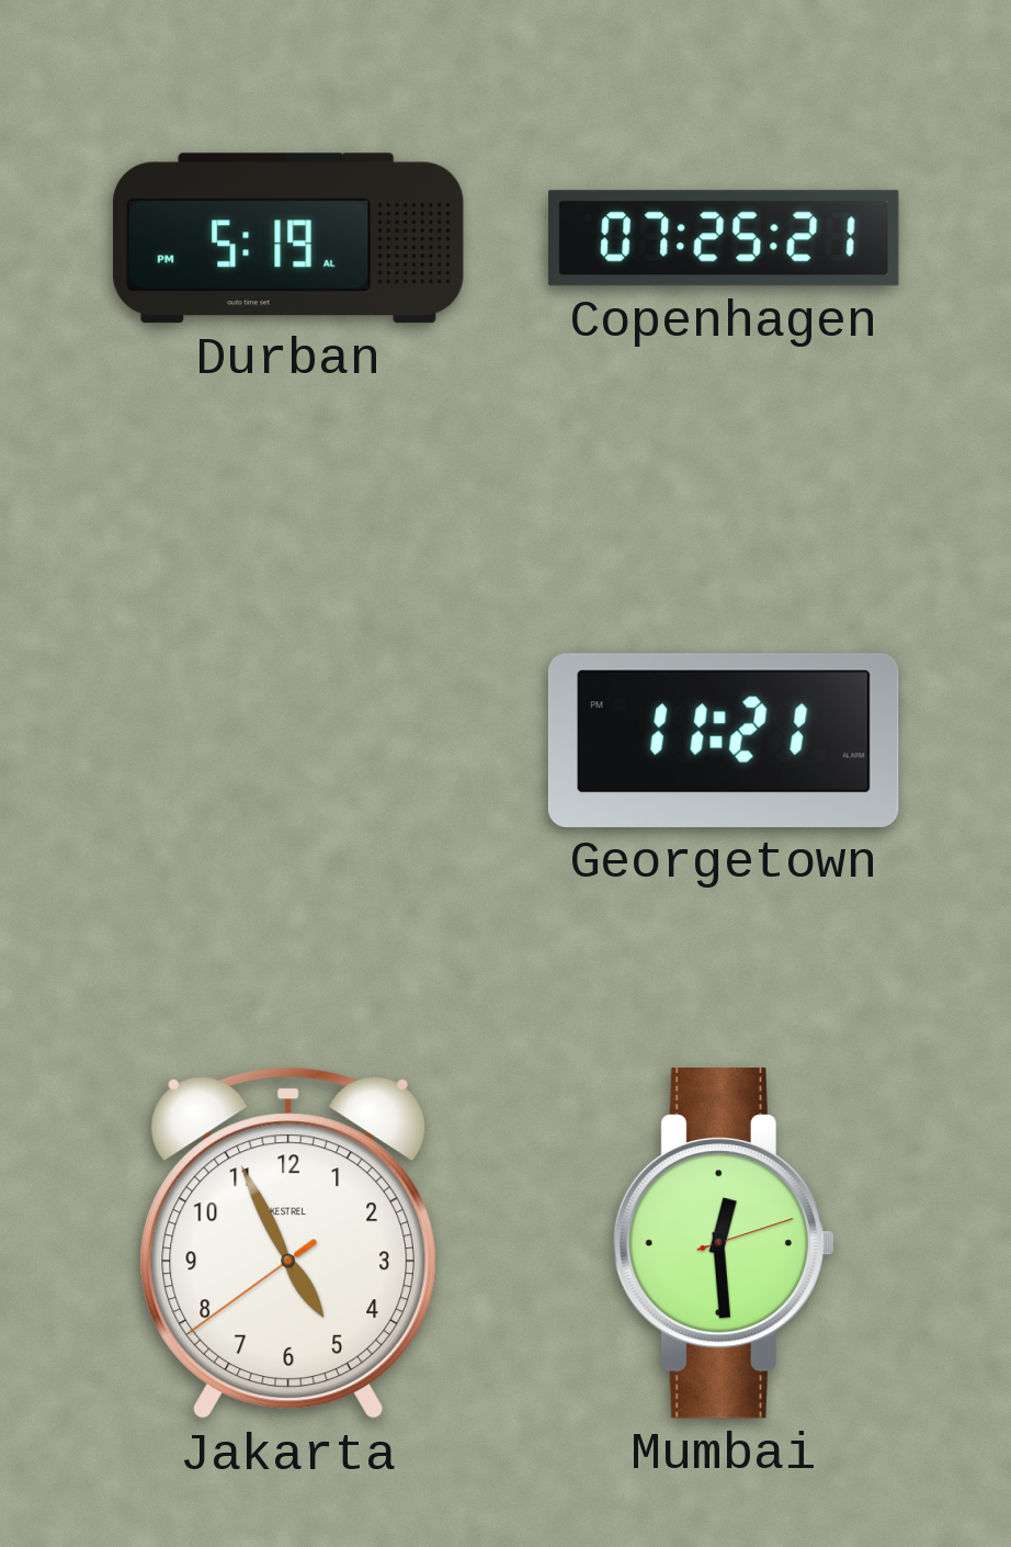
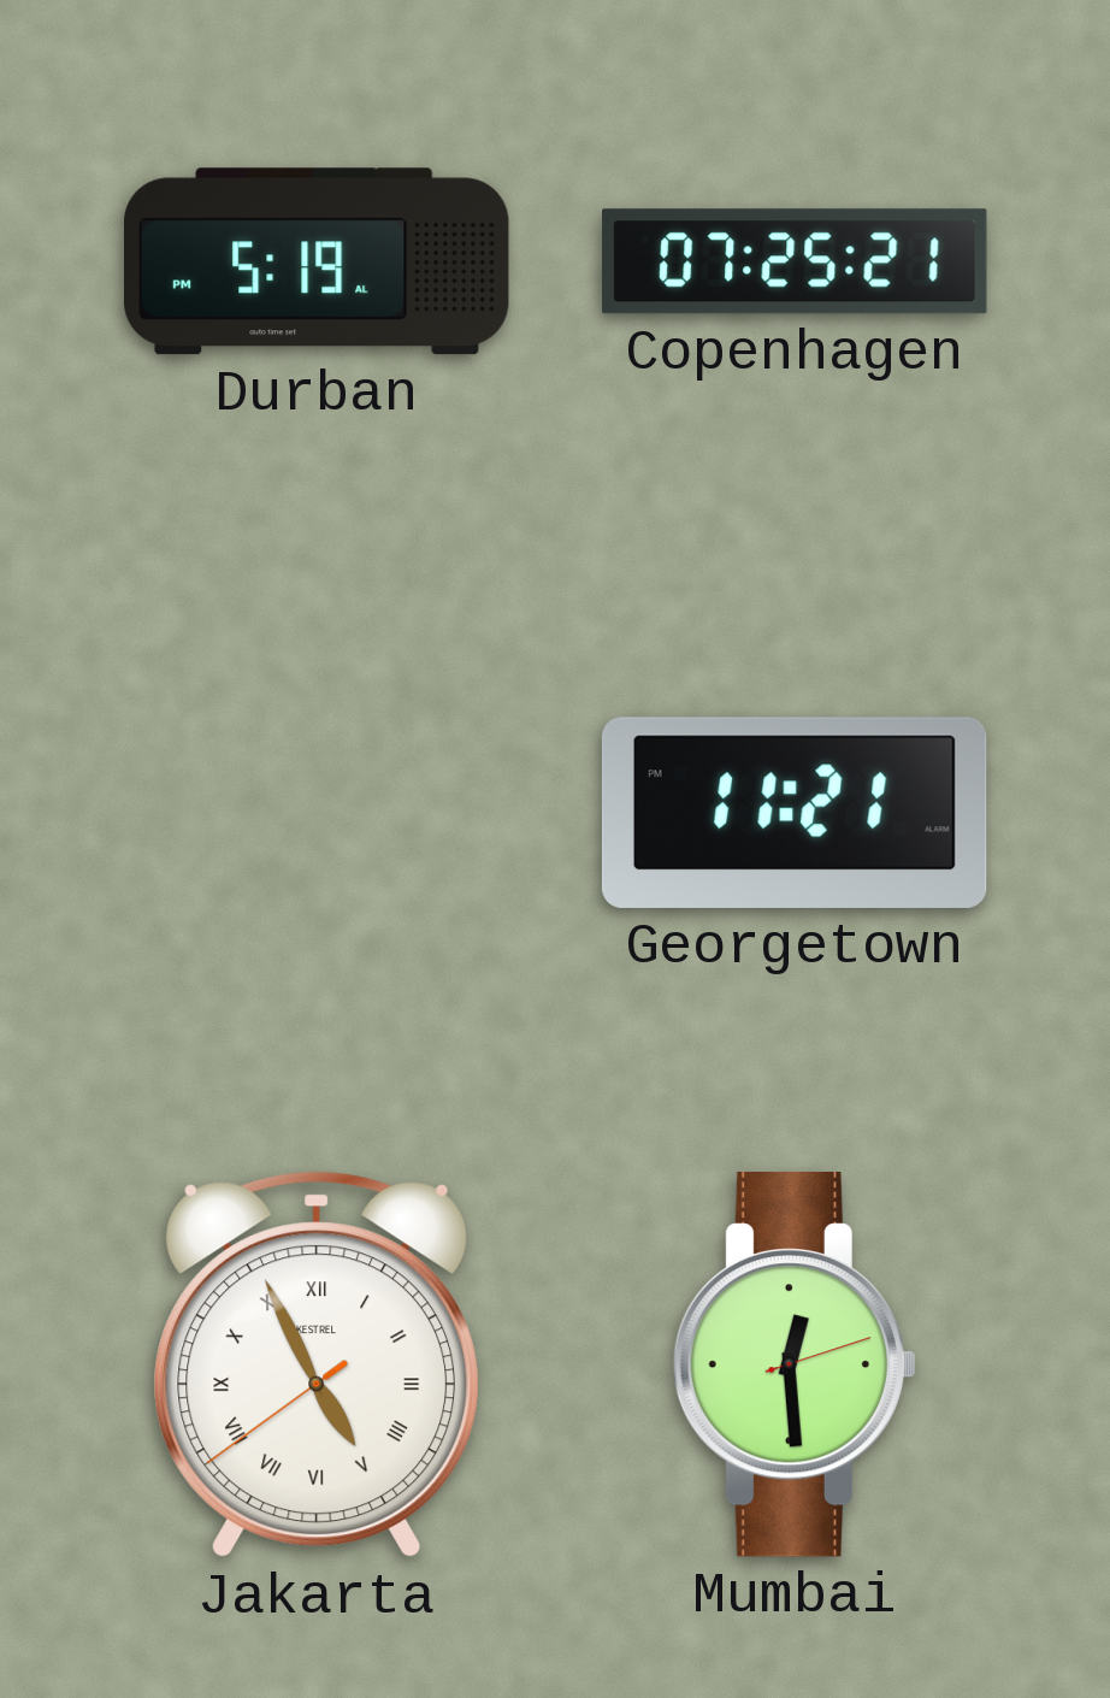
Jakarta numerals: Arabic -> Roman (317, 1364)
